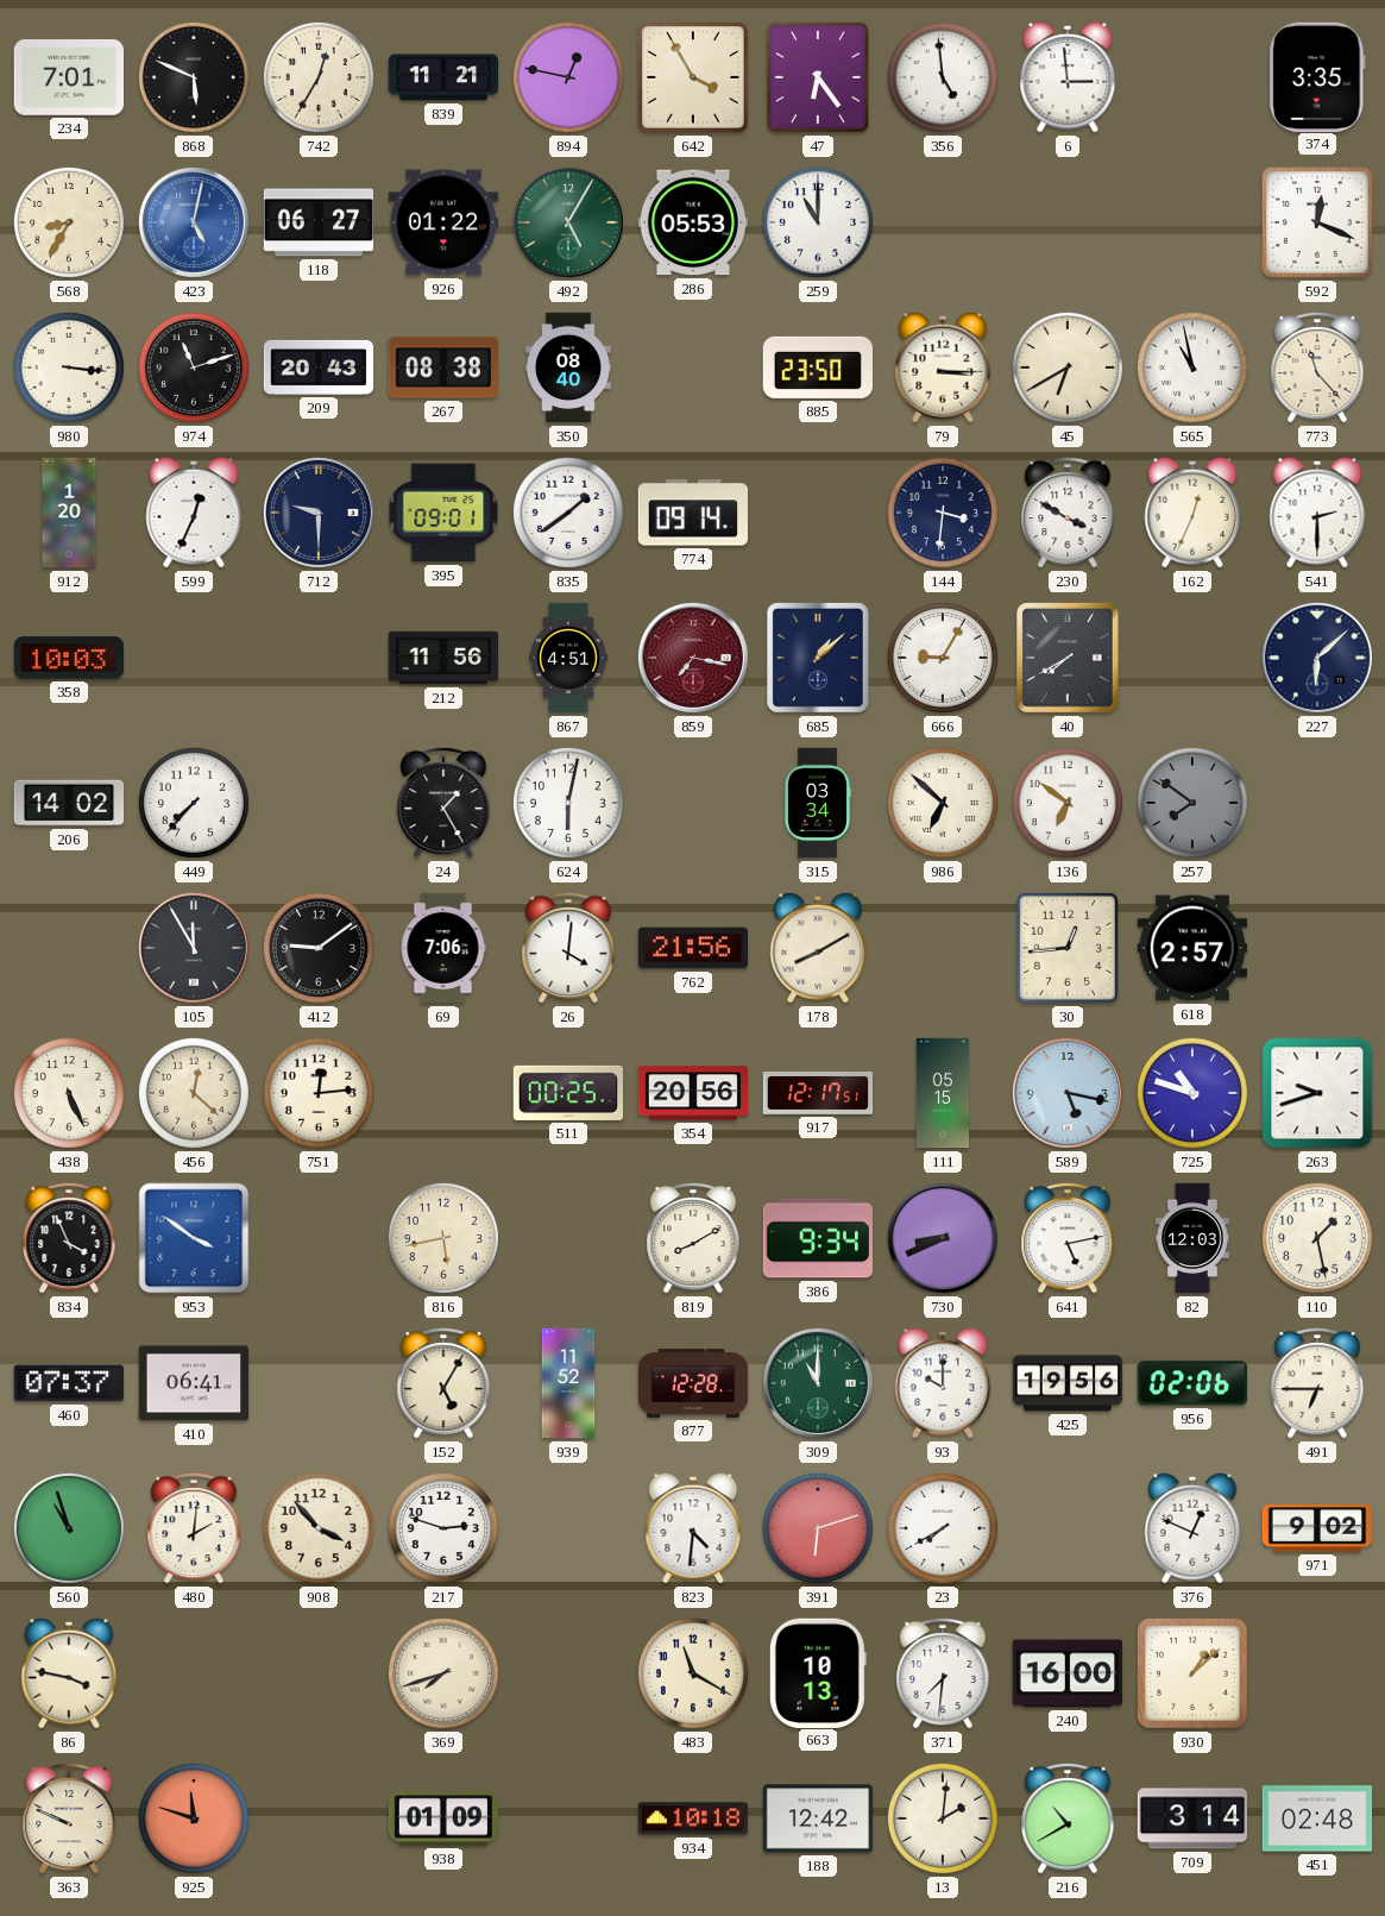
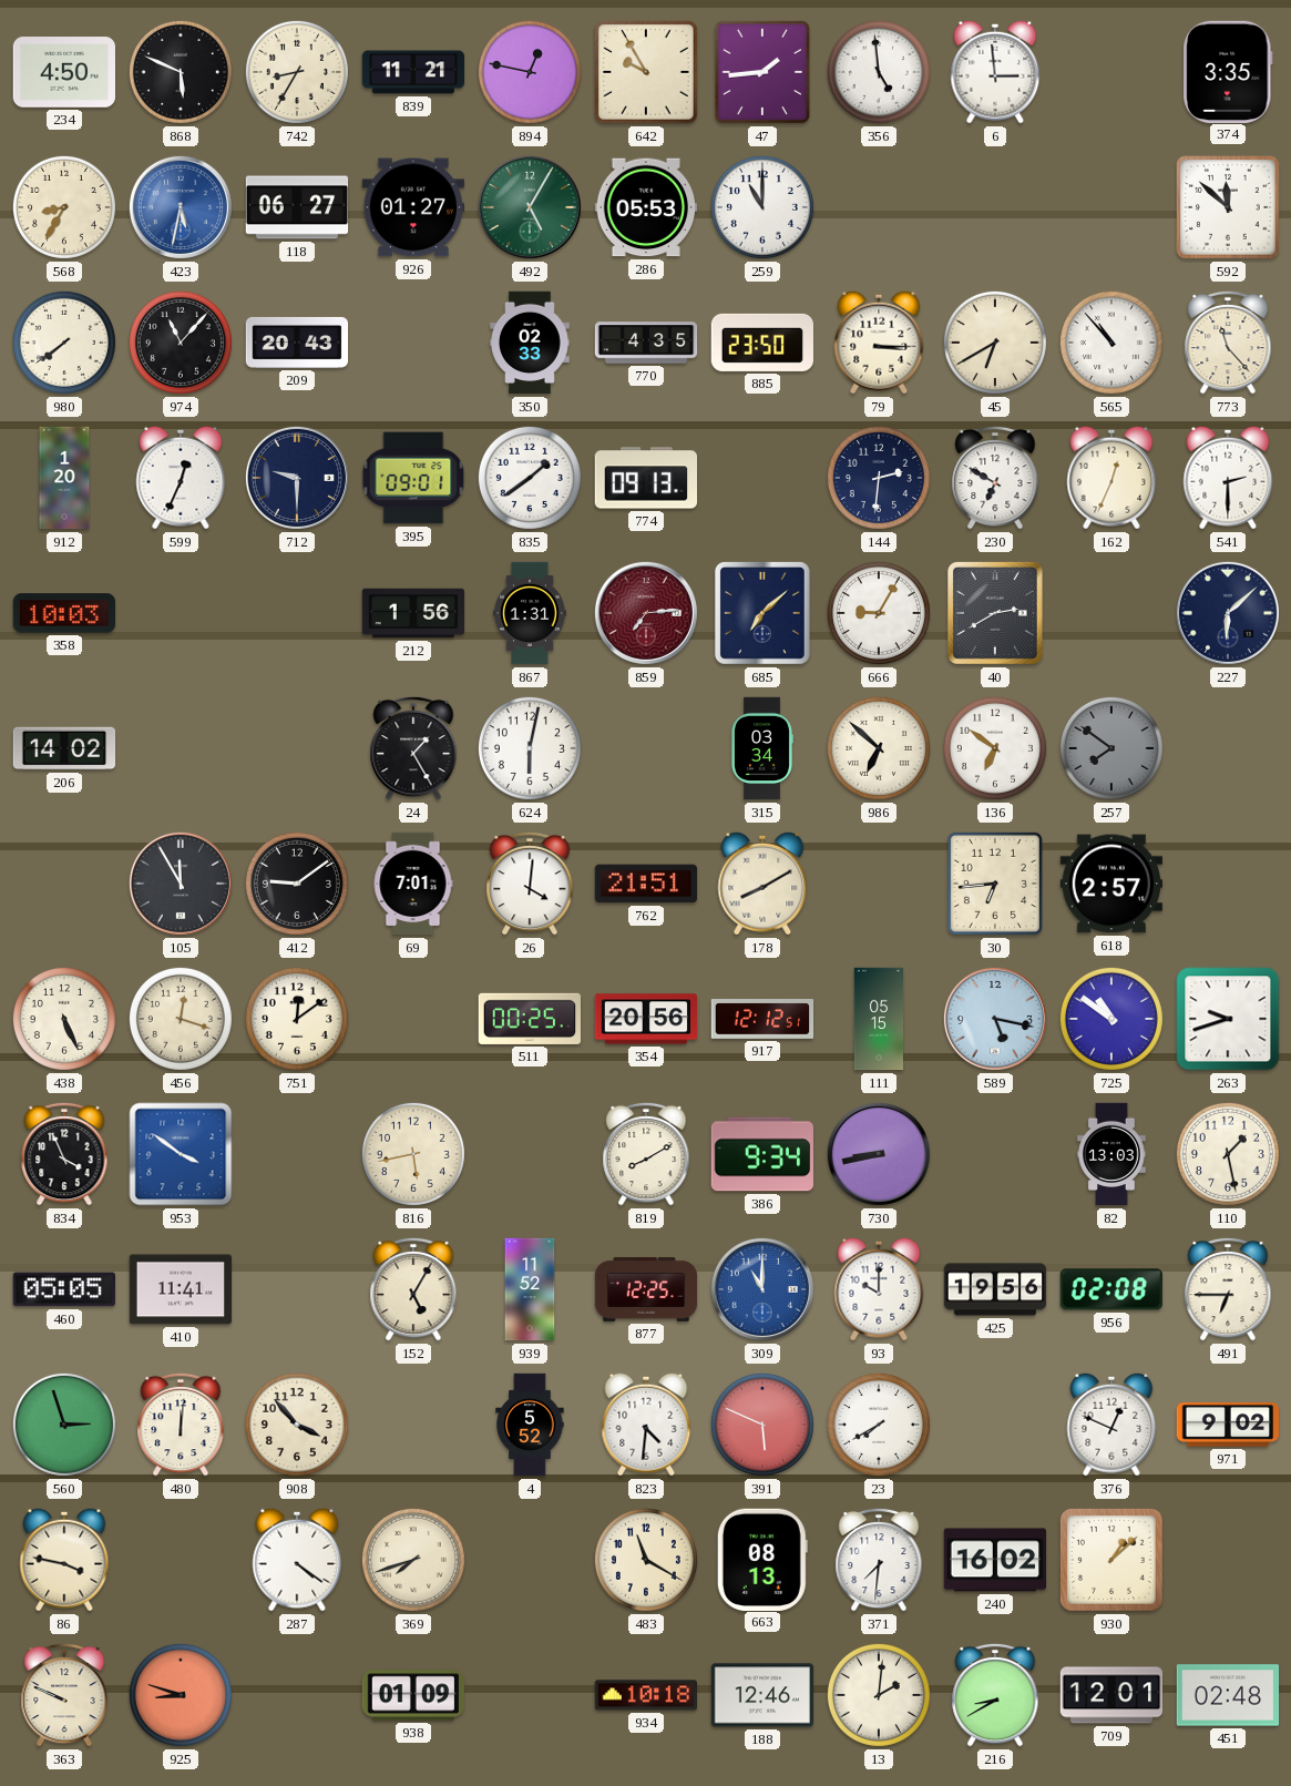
234: 7:01 -> 4:50 (64, 72)
742: 12:35 -> 8:35 (297, 72)
642: 3:55 -> 9:55 (646, 72)
47: 6:24 -> 1:44 (762, 72)
423: 5:02 -> 5:32 (181, 207)
926: 01:22 -> 01:27 (412, 207)
592: 12:19 -> 11:52 (1228, 207)
980: 3:16 -> 7:39 (64, 343)
974: 11:12 -> 11:07 (181, 343)
267: 08:38 -> none (442, 368)
350: 08:40 -> 02:33 (530, 343)
770: none -> 4:35 (646, 343)
565: 10:58 -> 10:53 (1111, 343)
774: 09:14 -> 09:13 (645, 478)
144: 3:31 -> 2:31 (879, 478)
230: 3:50 -> 6:50 (995, 478)
212: 11:56 -> 1:56 (413, 613)
867: 4:51 -> 1:31 (531, 613)
859: 7:17 -> 7:14 (646, 613)
685: 1:08 -> 7:08 (762, 613)
40: 7:40 -> 2:40 (995, 613)
449: 7:37 -> none (194, 803)
69: 7:06 -> 7:01 (413, 884)
762: 21:56 -> 21:51 (646, 884)
30: 12:44 -> 6:44 (995, 884)
456: 12:22 -> 12:18 (181, 1019)
751: 12:14 -> 12:09 (297, 1019)
917: 12:17 -> 12:12 (762, 1020)
725: 10:48 -> 10:51 (1111, 1019)
730: 8:41 -> 8:43 (879, 1154)
641: 5:13 -> none (1068, 1238)
82: 12:03 -> 13:03 (1111, 1154)
460: 07:37 -> 05:05 (63, 1289)
410: 06:41 -> 11:41 (181, 1289)
877: 12:28 -> 12:25 (646, 1289)
309 dial: green -> blue (762, 1289)
956: 02:06 -> 02:08 (1111, 1289)
560: 10:57 -> 2:57 (64, 1425)
480: 2:01 -> 12:01 (181, 1425)
217: 2:48 -> none (443, 1528)
4: none -> 5:52 (530, 1425)
391: 6:12 -> 5:49 (762, 1425)
287: none -> 4:21 (297, 1560)
663: 10:13 -> 08:13 (762, 1559)
240: 16:00 -> 16:02 (994, 1560)
925: 11:48 -> 8:48 (181, 1695)
188: 12:42 -> 12:46 (762, 1695)
216: 10:40 -> 8:40 (995, 1695)
709: 3:14 -> 12:01 (1111, 1695)
